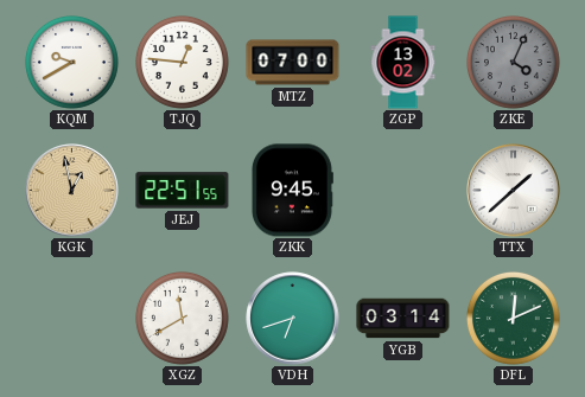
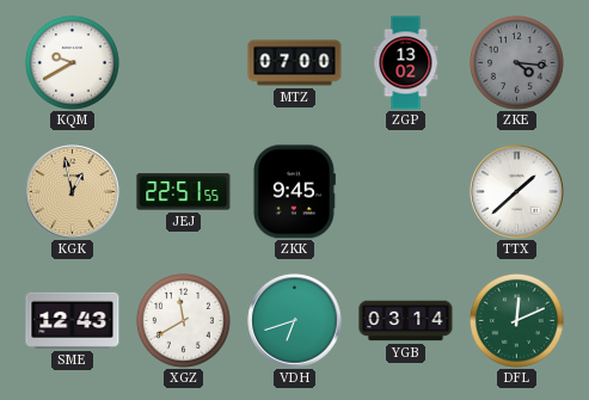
TJQ: 12:46 -> none (182, 62)
ZKE: 4:04 -> 4:16 (516, 62)
SME: none -> 12:43 (73, 320)
